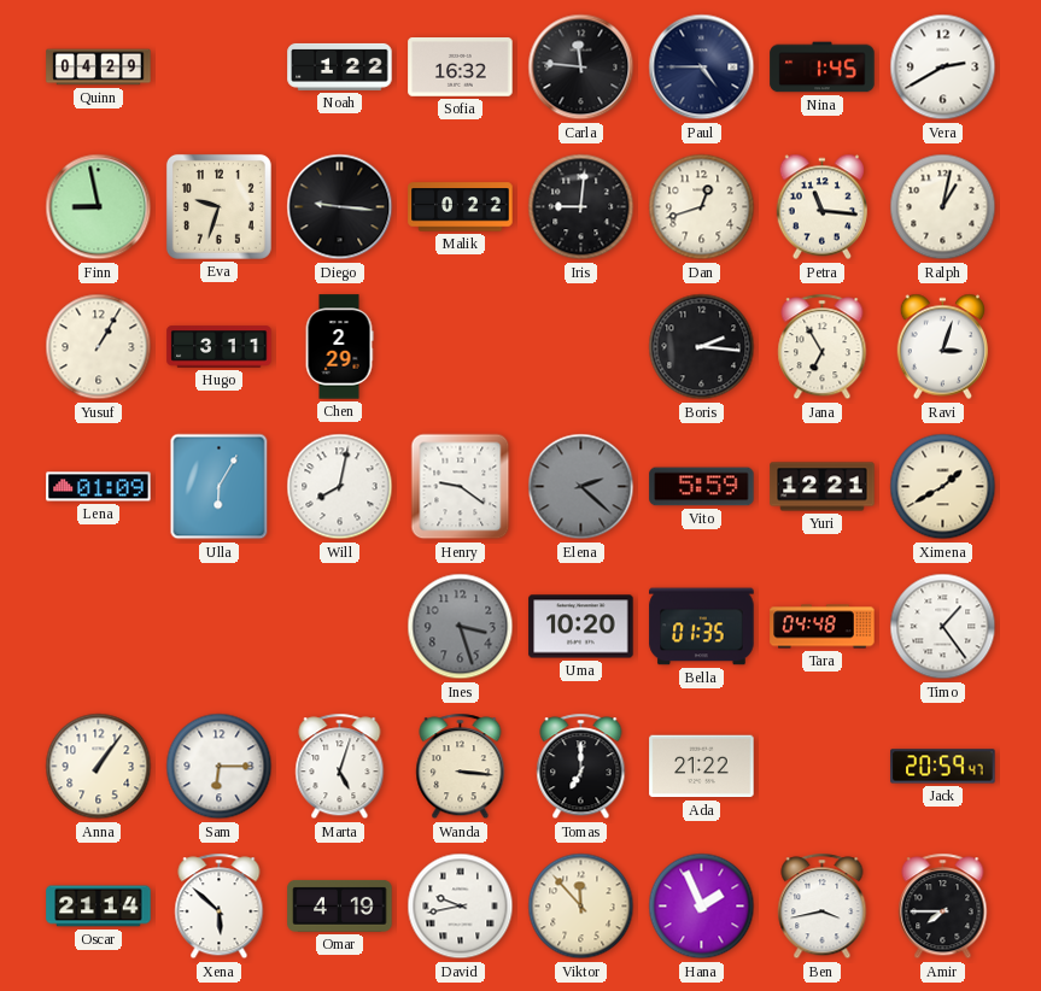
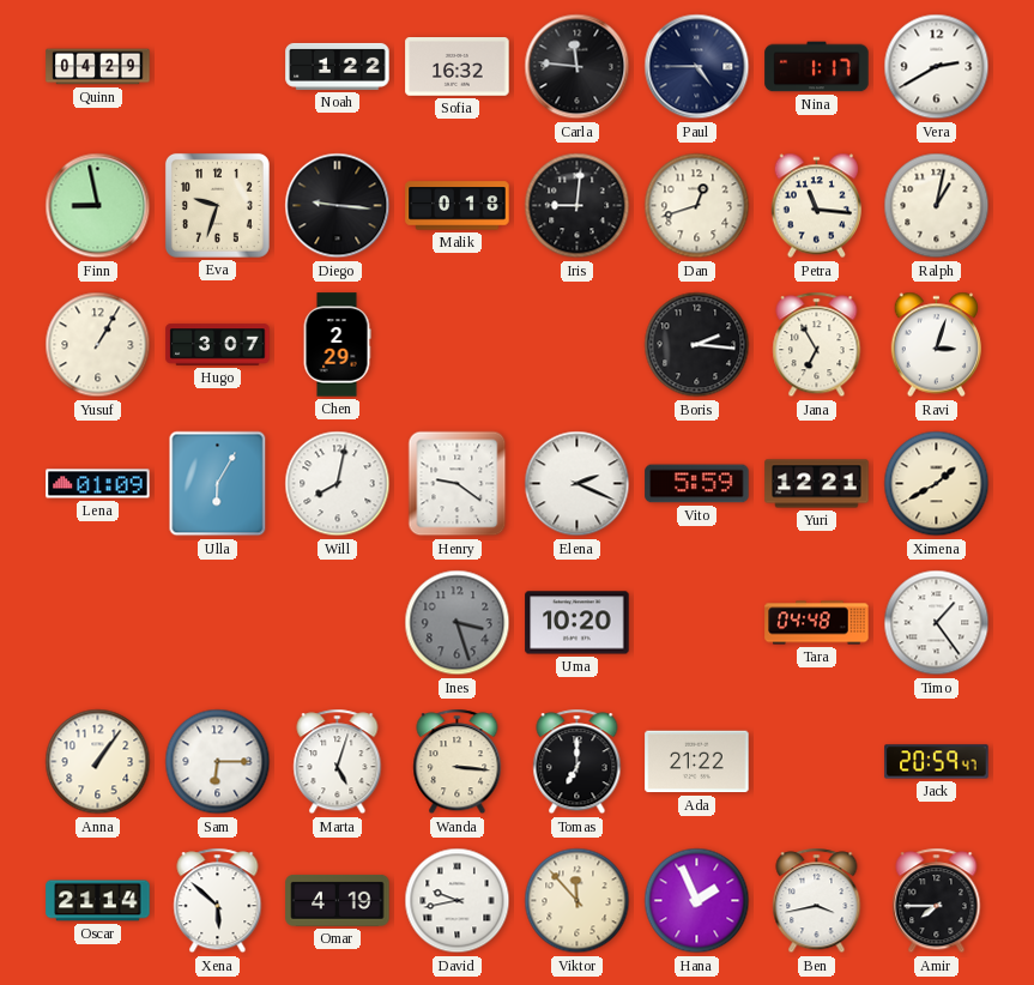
Nina: 1:45 -> 1:17 (817, 67)
Malik: 0:22 -> 0:18 (458, 206)
Hugo: 3:11 -> 3:07 (218, 345)
Elena: 2:22 -> 2:19 (578, 484)
Elena dial: grey -> white (578, 484)
Bella: 01:35 -> none (702, 627)
